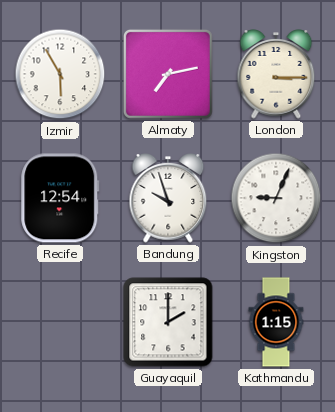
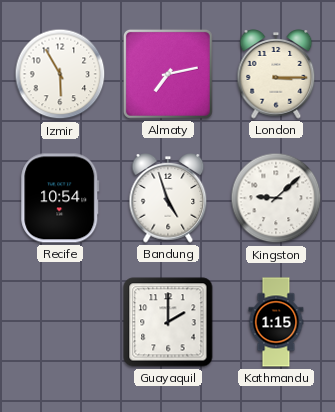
Recife: 12:54 -> 10:54 (60, 198)
Bandung: 9:57 -> 4:57 (168, 198)
Kingston: 9:04 -> 9:08 (276, 198)
